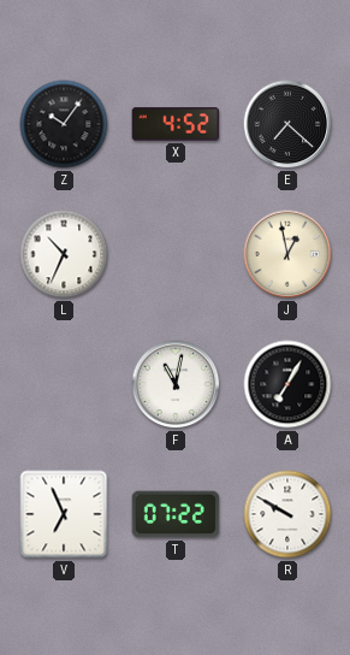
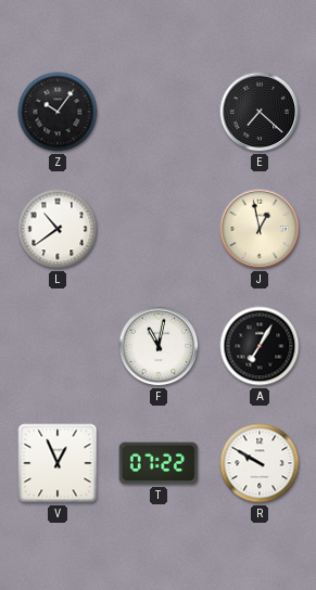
X: 4:52 -> none (176, 124)
L: 10:34 -> 10:39 (58, 229)
V: 6:56 -> 12:56 (58, 463)
